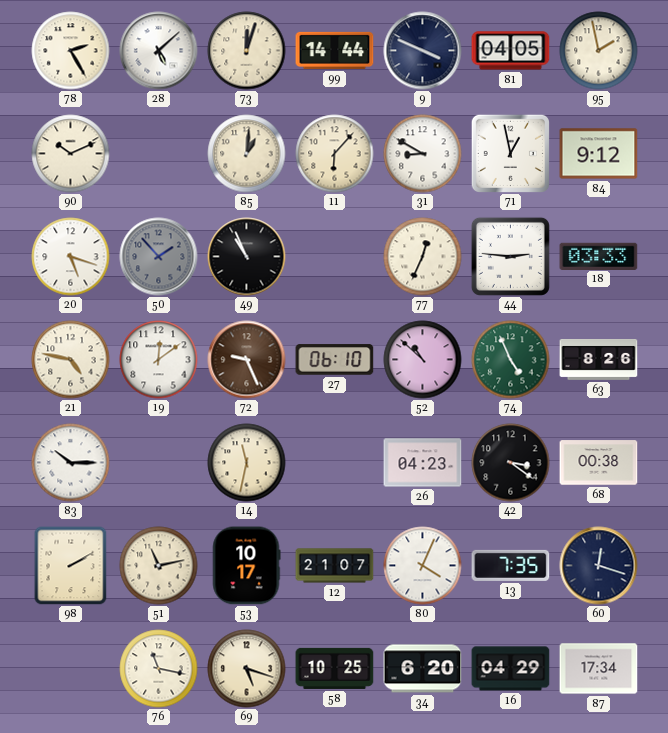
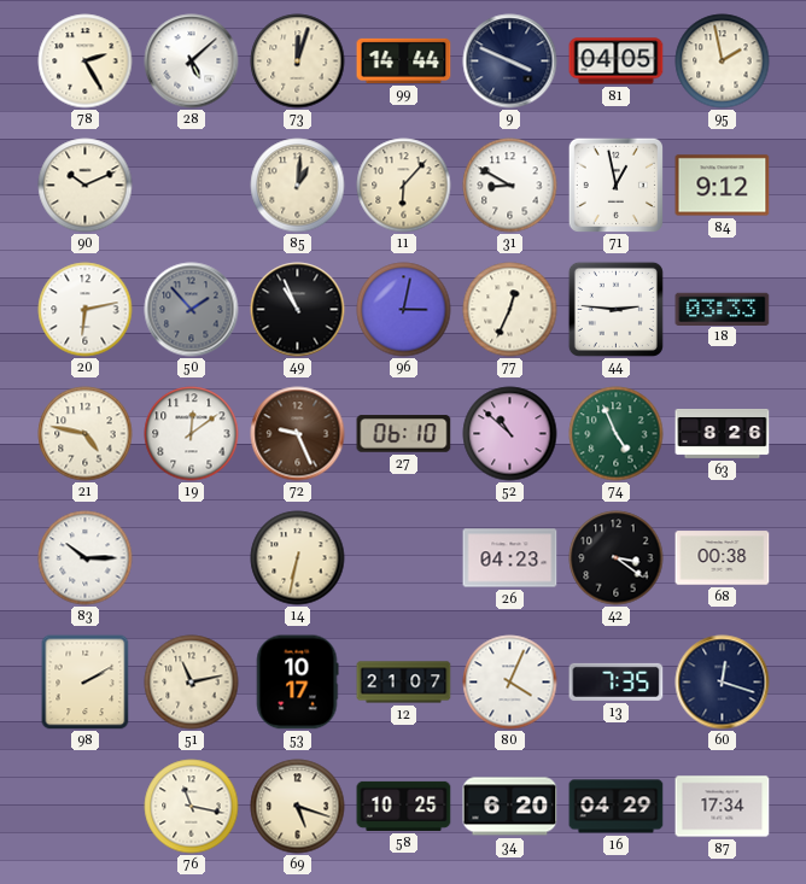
20: 5:18 -> 6:13 (86, 310)
96: none -> 3:02 (404, 310)
14: 11:32 -> 6:32 (298, 558)
